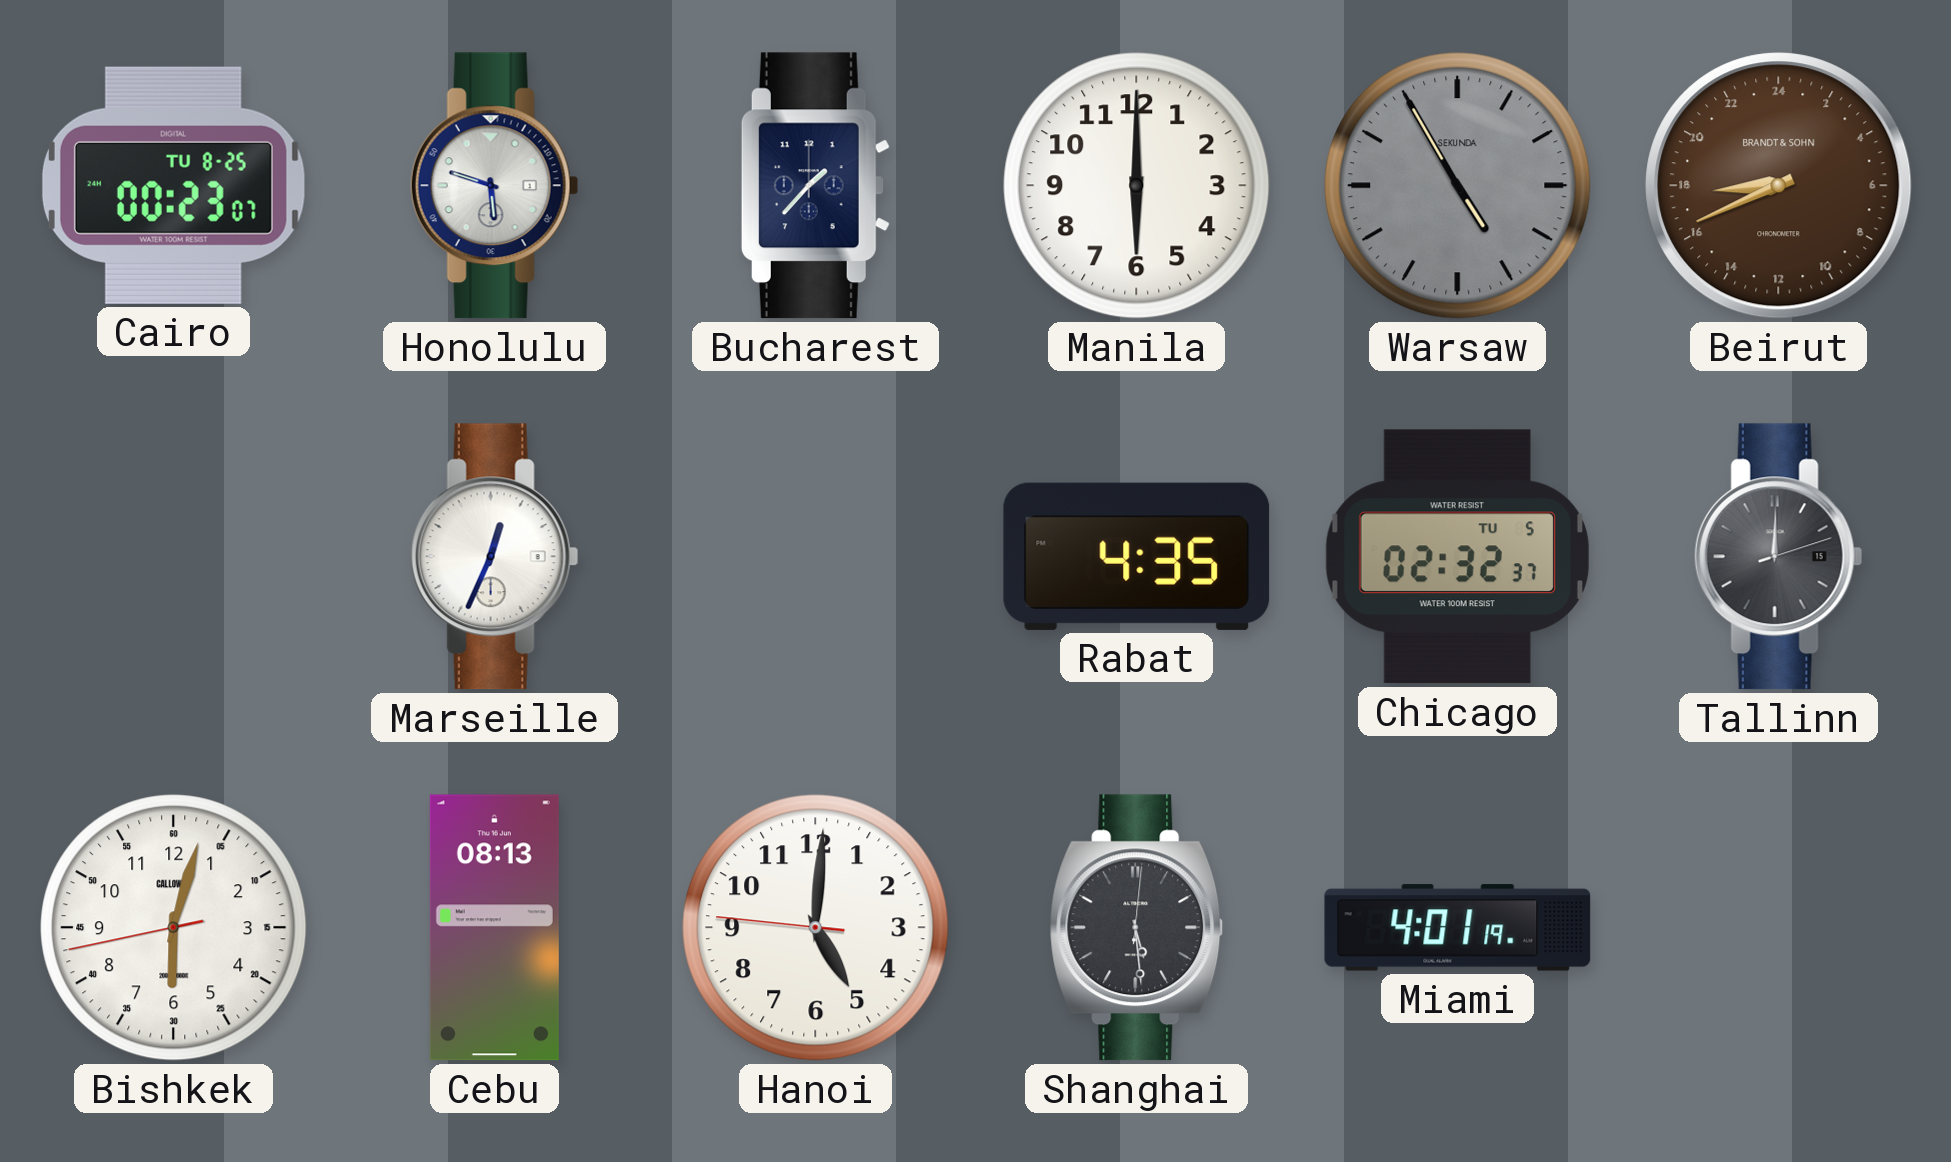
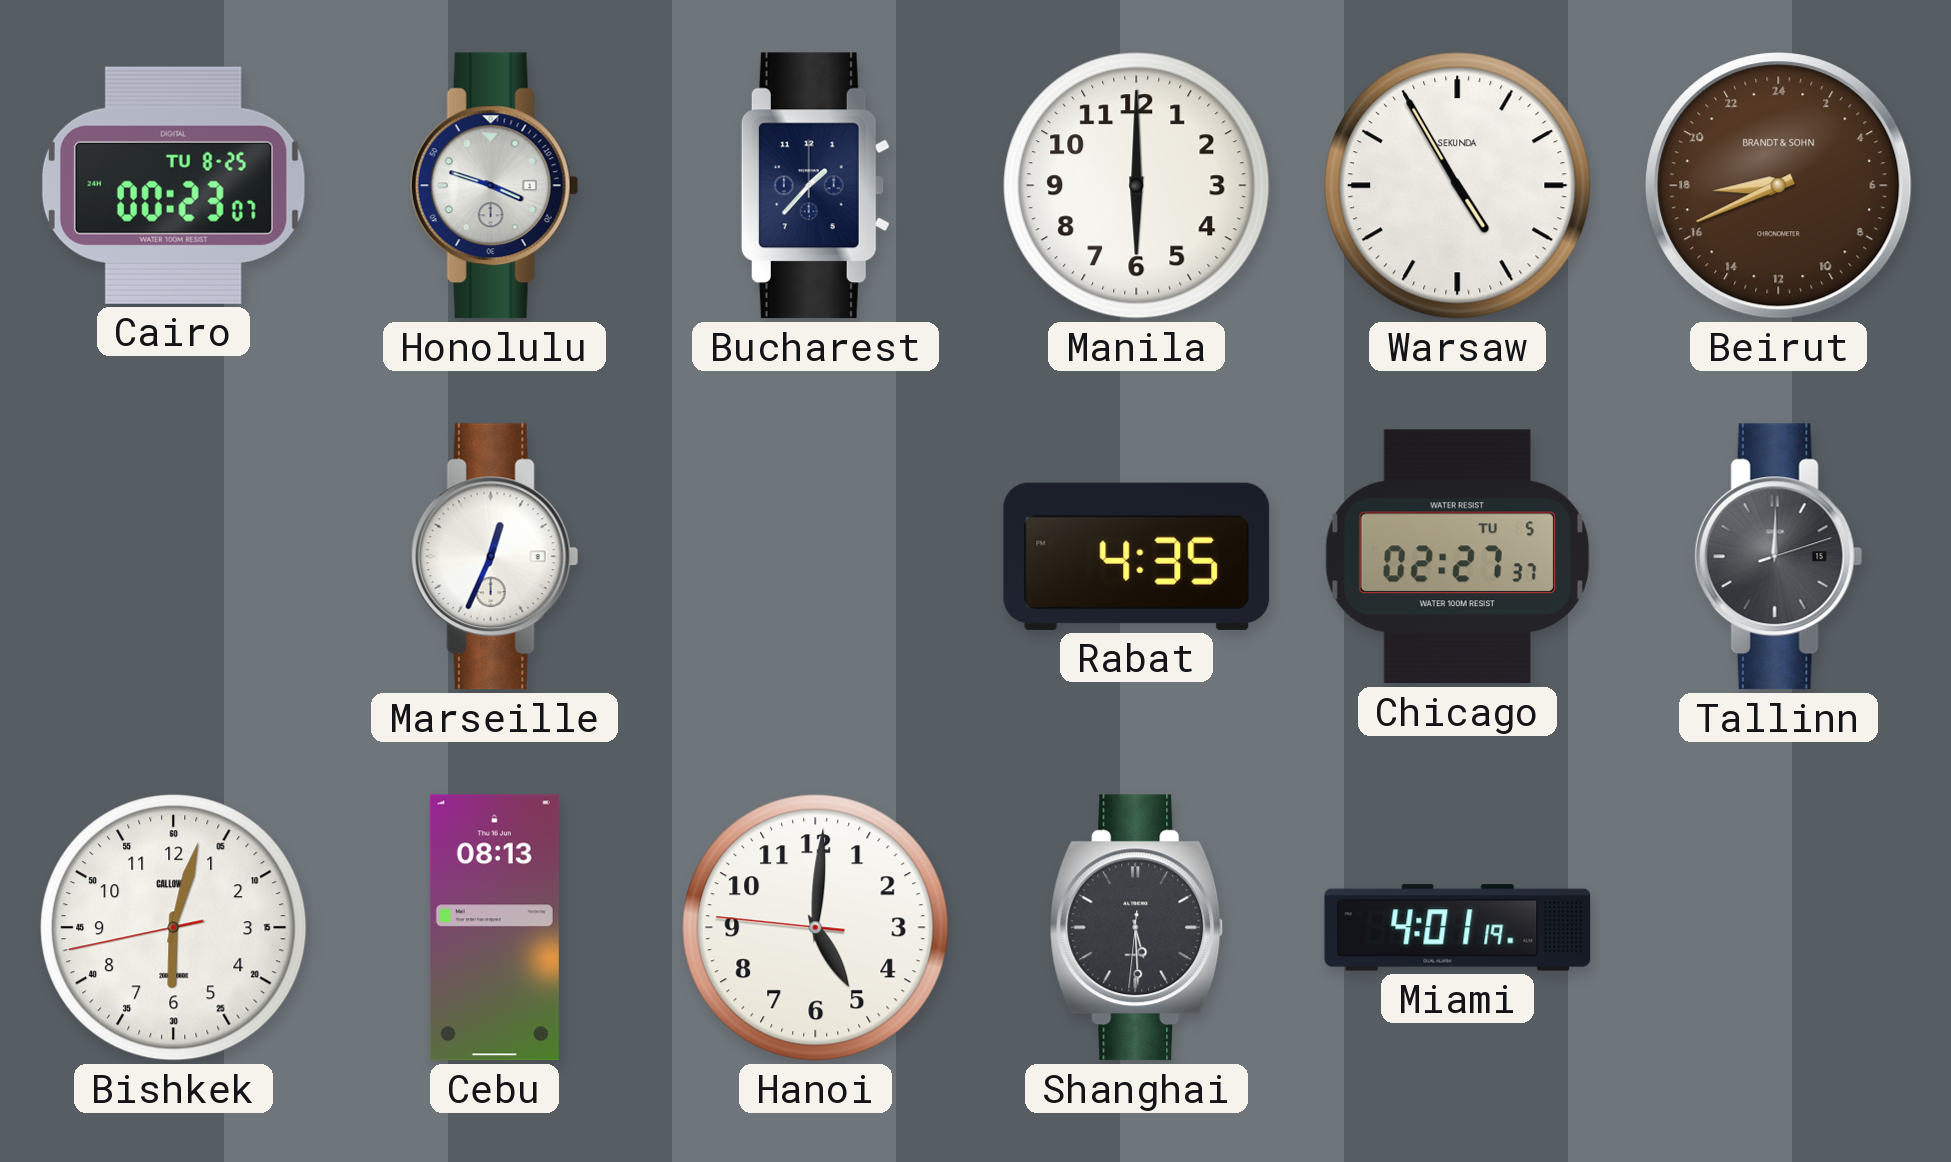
Honolulu: 5:48 -> 3:48 (494, 186)
Warsaw dial: grey -> white (1458, 186)
Chicago: 02:32 -> 02:27 (1457, 557)
Shanghai: 5:29:01 -> 5:29:31 (1137, 928)
